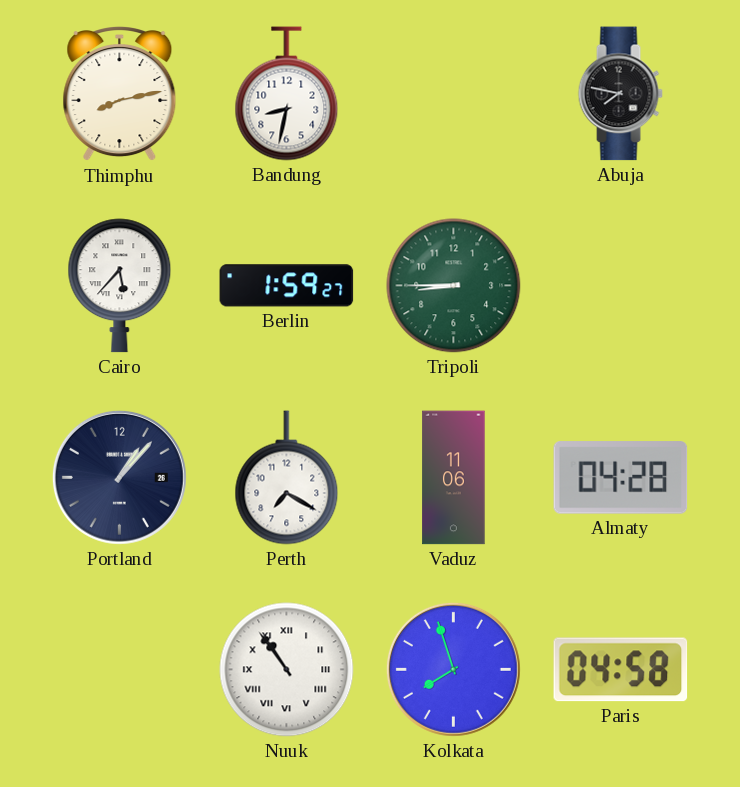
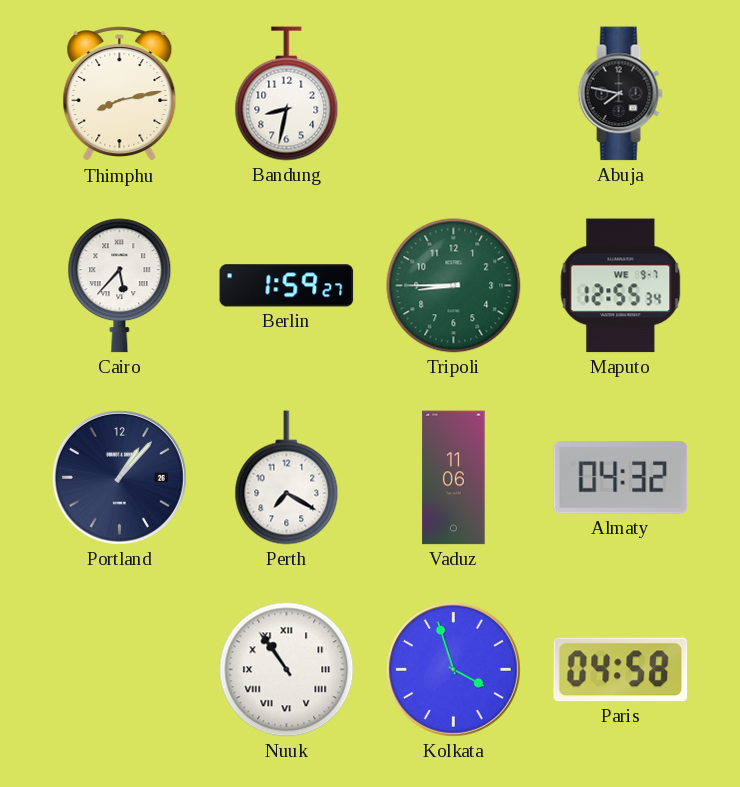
Maputo: none -> 12:55 (621, 286)
Almaty: 04:28 -> 04:32 (621, 478)
Kolkata: 7:57 -> 3:57 (453, 669)
